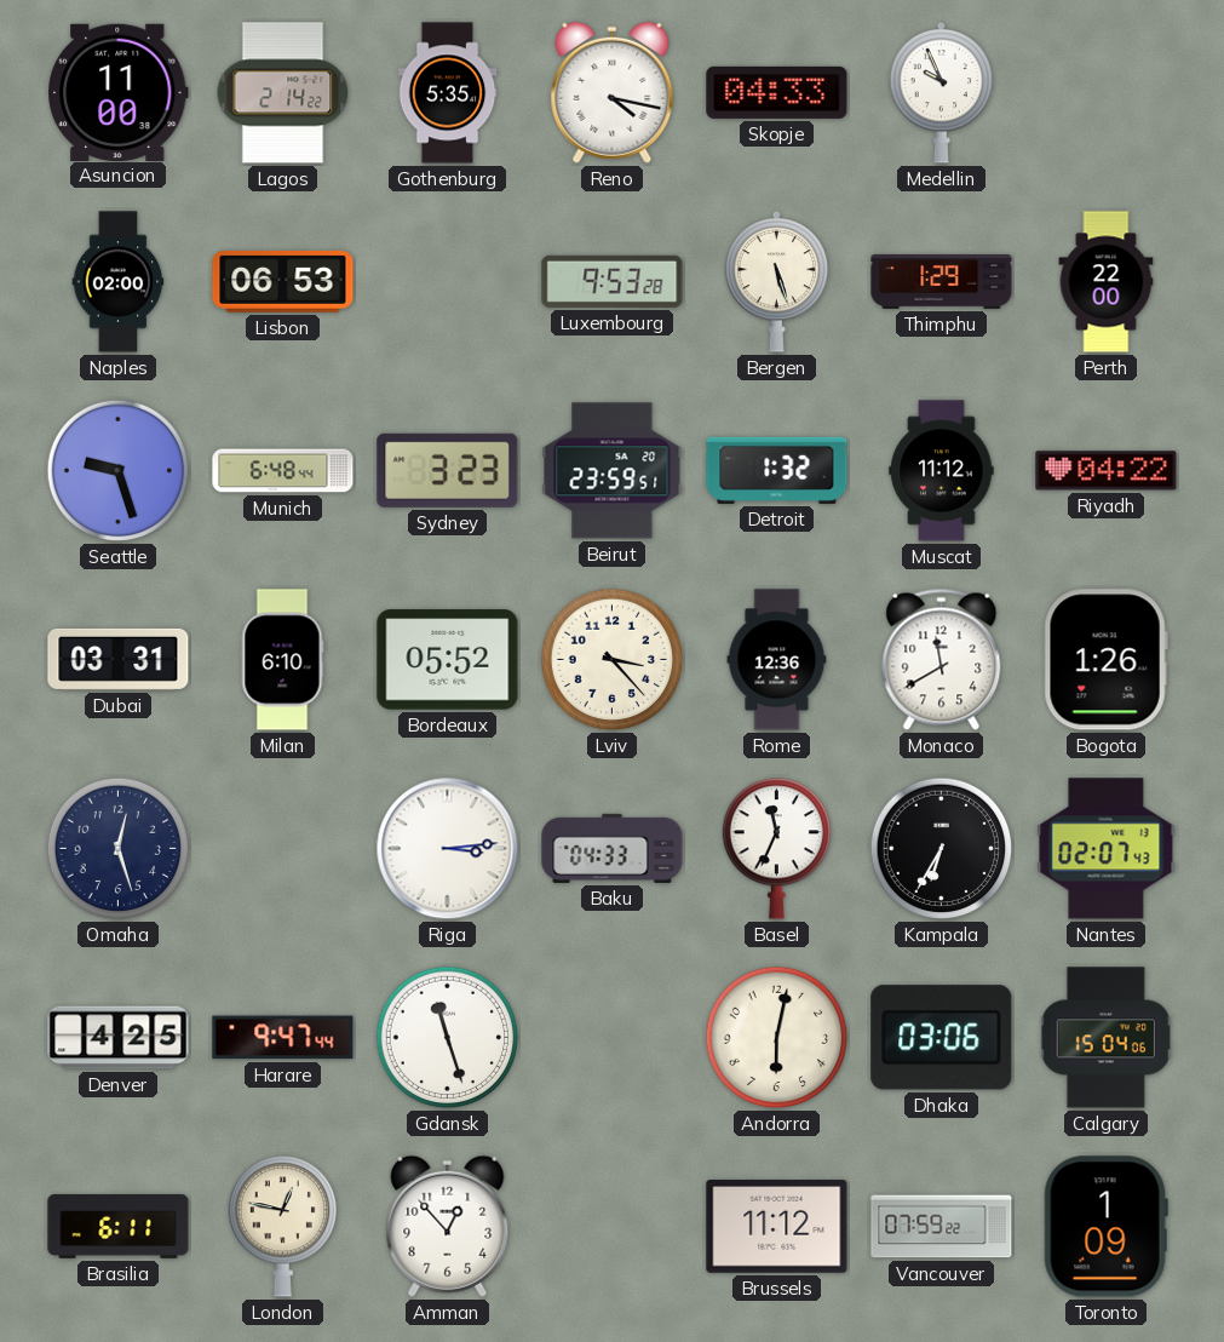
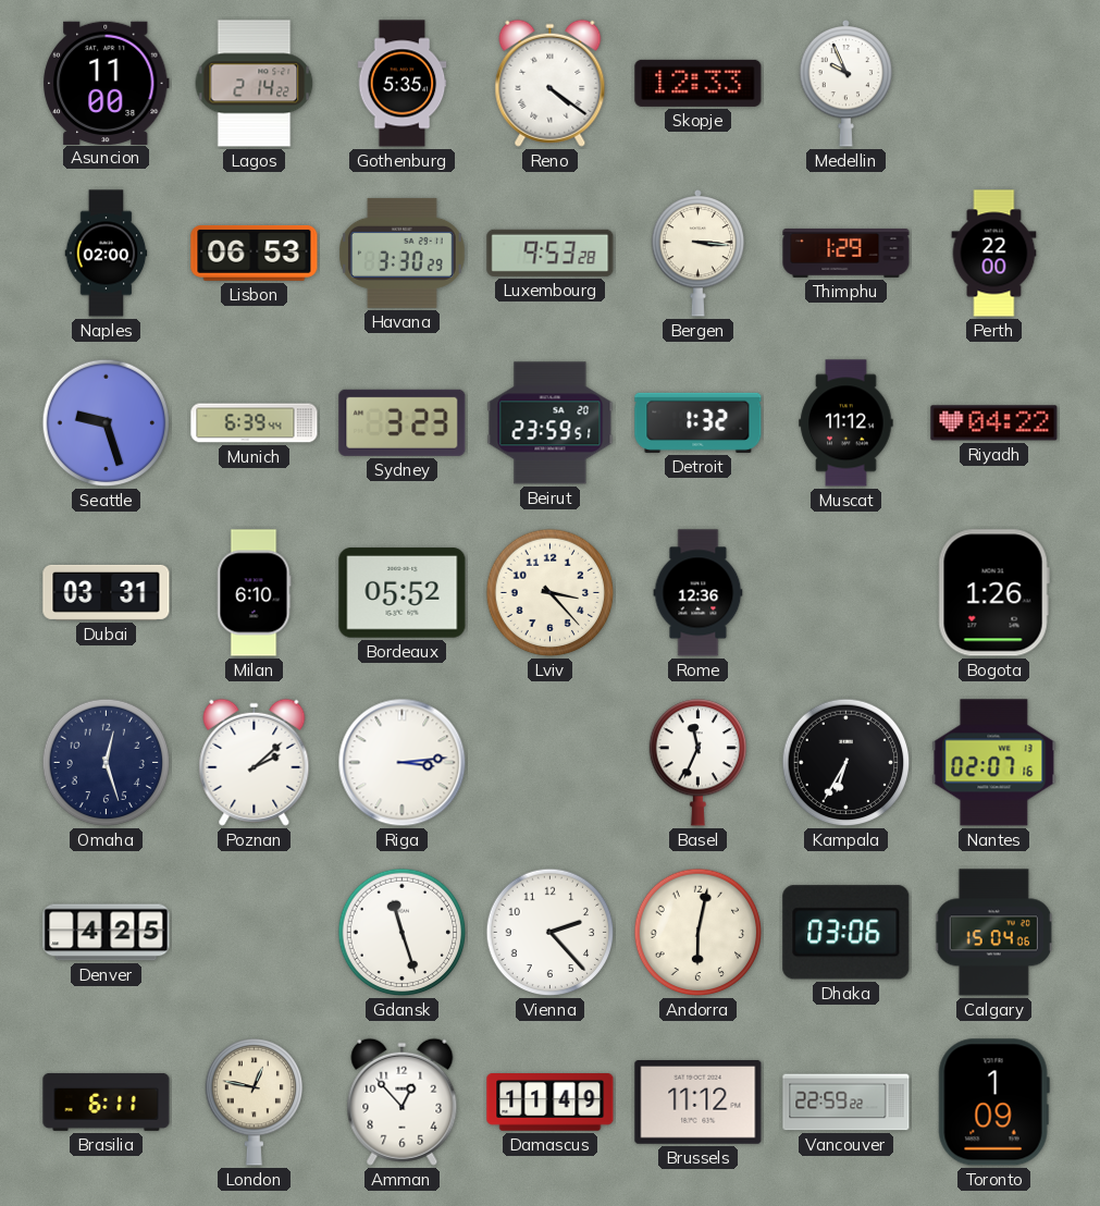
Reno: 4:17 -> 4:21 (551, 83)
Skopje: 04:33 -> 12:33 (699, 83)
Havana: none -> 3:30 (403, 253)
Bergen: 5:27 -> 3:16 (699, 253)
Munich: 6:48 -> 6:39 (255, 423)
Monaco: 11:40 -> none (942, 659)
Poznan: none -> 2:08 (255, 762)
Baku: 04:33 -> none (613, 848)
Nantes: 02:07:43 -> 02:07:16 (994, 763)
Harare: 9:47 -> none (283, 1038)
Vienna: none -> 2:23 (551, 933)
Damascus: none -> 11:49 (551, 1103)
Vancouver: 07:59 -> 22:59 (846, 1103)
